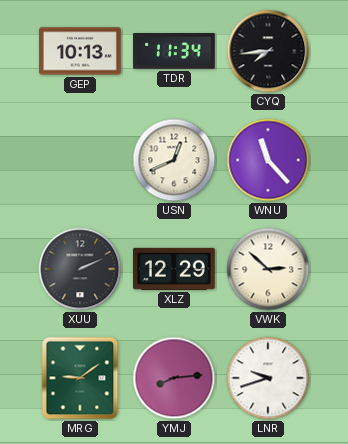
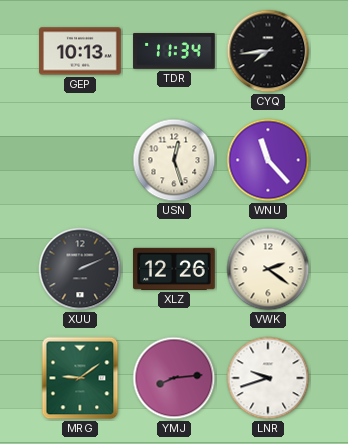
USN: 12:41 -> 12:27 (174, 160)
XLZ: 12:29 -> 12:26 (175, 269)
VWK: 2:52 -> 2:21 (268, 269)
